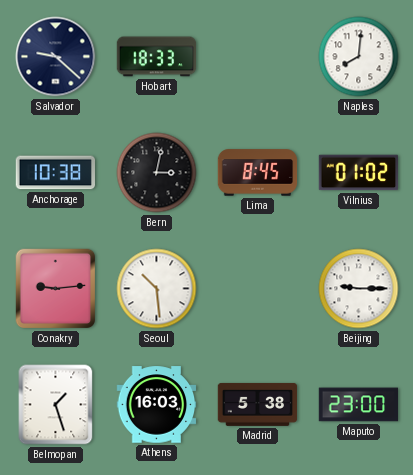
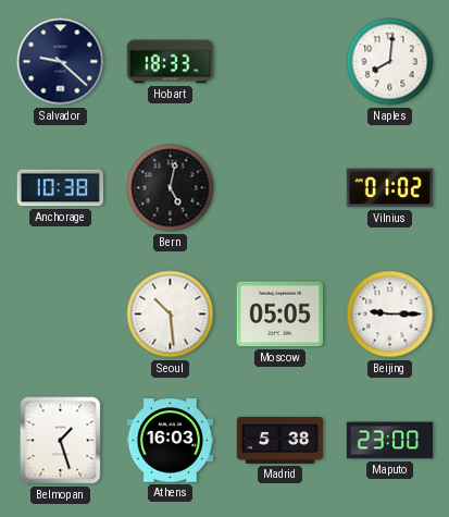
Bern: 3:02 -> 5:02 (171, 188)
Lima: 8:45 -> none (258, 173)
Conakry: 9:14 -> none (56, 289)
Moscow: none -> 05:05 (280, 315)
